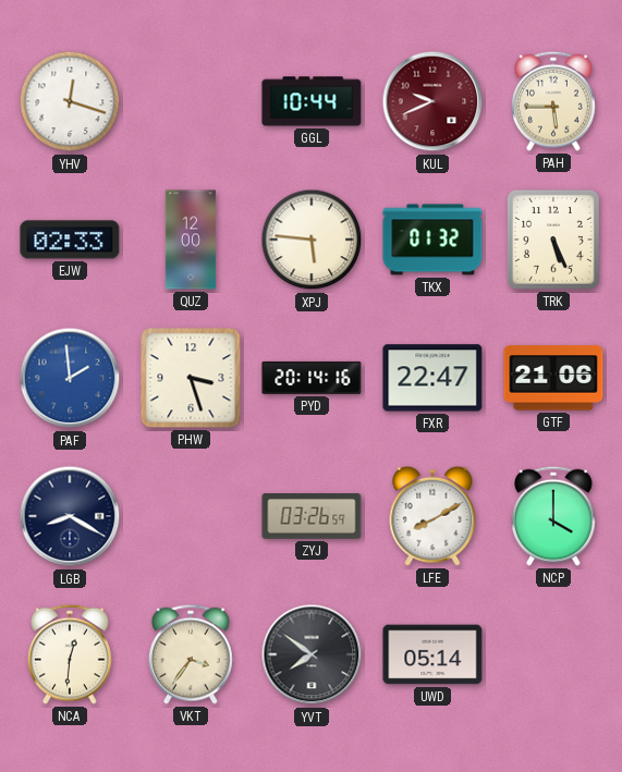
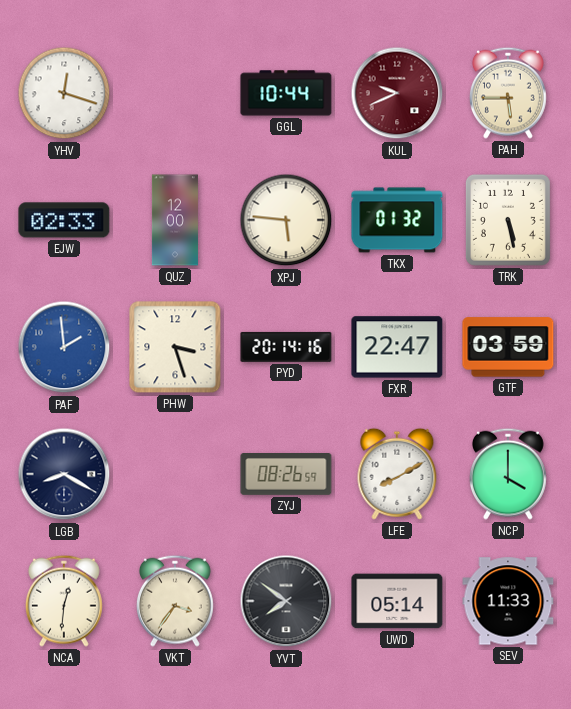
TRK: 5:26 -> 5:28 (508, 220)
GTF: 21:06 -> 03:59 (508, 347)
ZYJ: 03:26 -> 08:26 (286, 474)
SEV: none -> 11:33 (508, 601)
